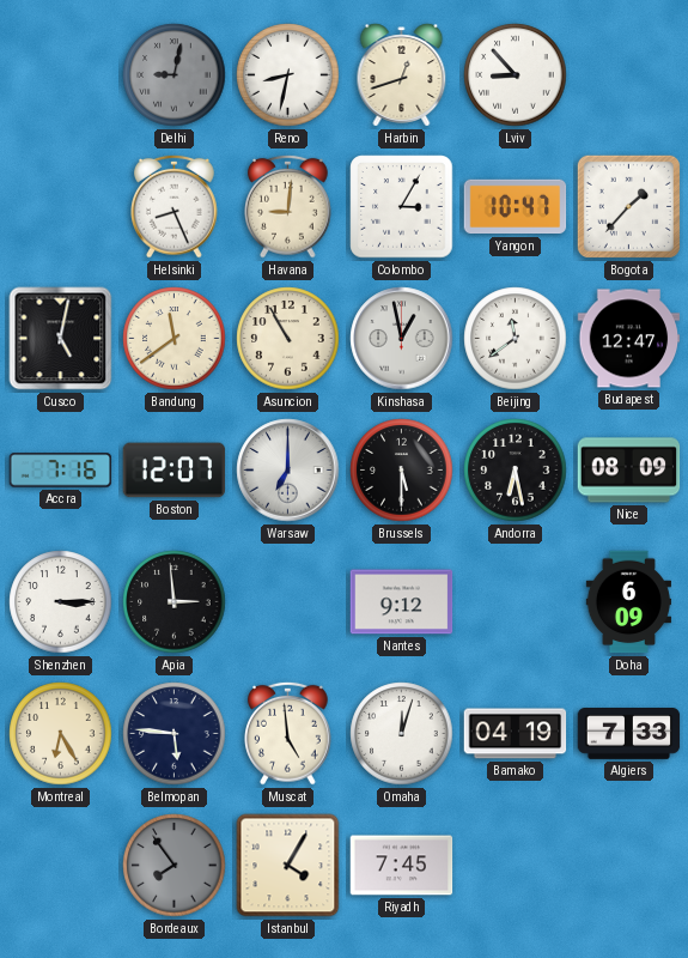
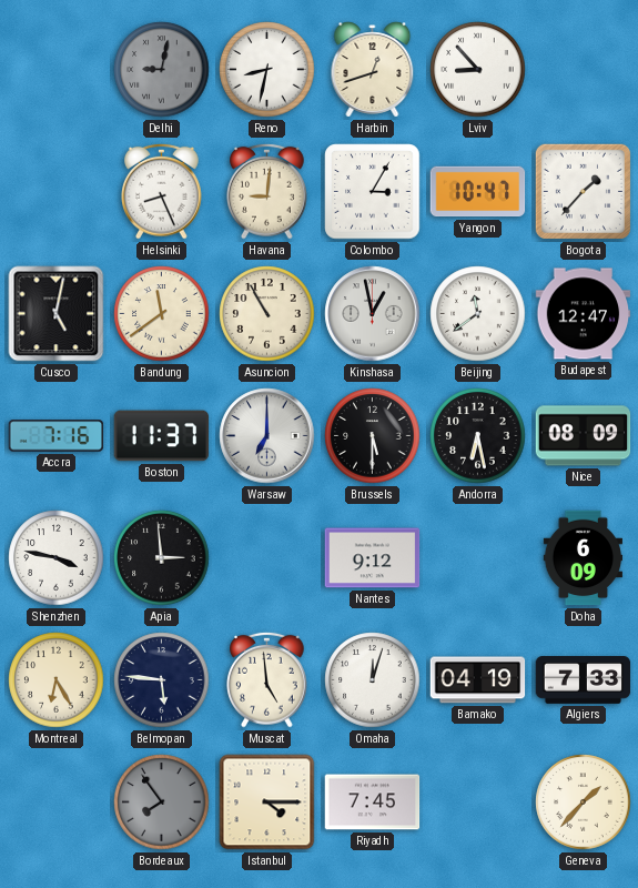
Boston: 12:07 -> 11:37 (162, 436)
Shenzhen: 3:15 -> 3:47 (57, 558)
Istanbul: 4:05 -> 4:15 (267, 803)
Geneva: none -> 1:37 (584, 803)
